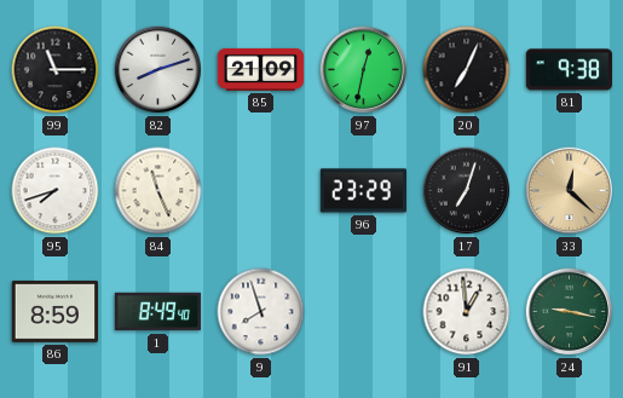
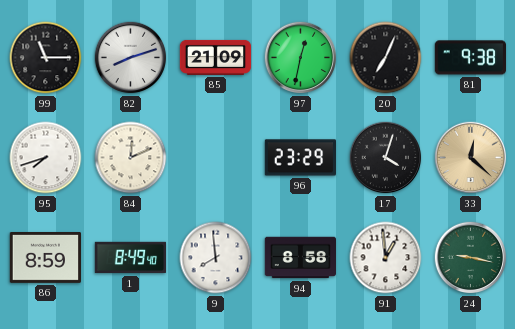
84: 11:26 -> 12:11 (131, 158)
17: 7:03 -> 4:03 (386, 158)
9: 7:57 -> 7:59 (216, 258)
94: none -> 8:58 (300, 258)
